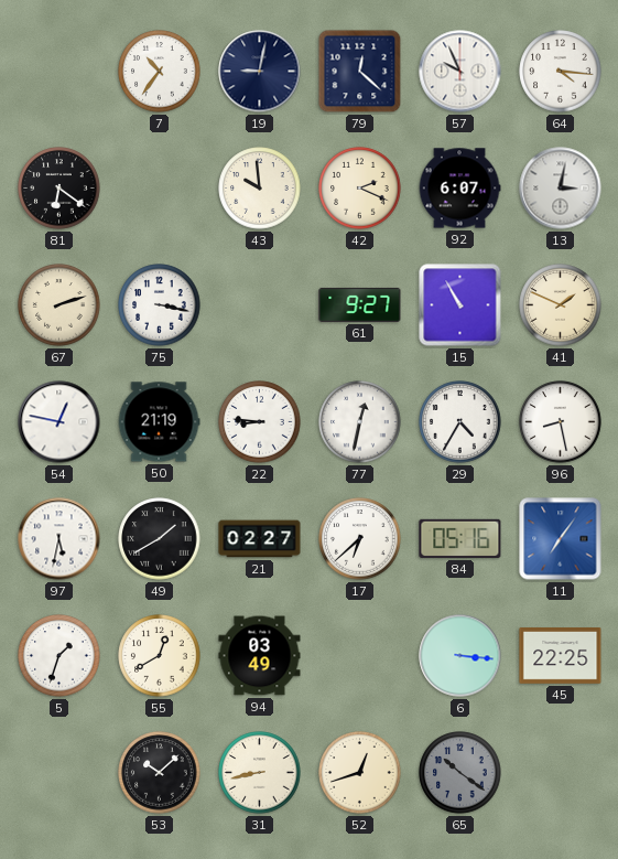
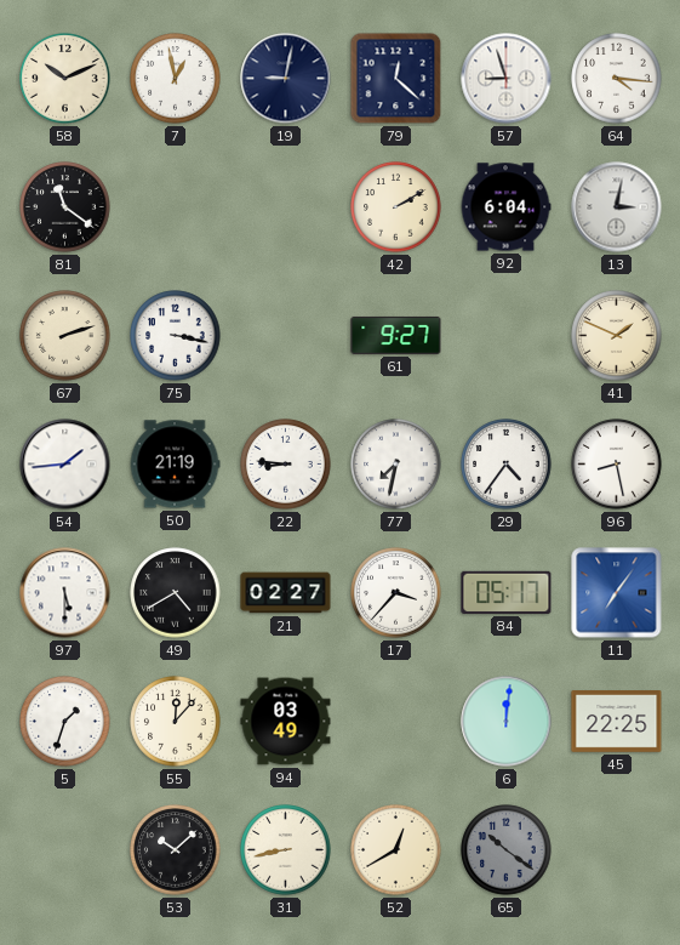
58: none -> 10:11 (65, 79)
7: 10:36 -> 12:58 (176, 79)
57: 9:56 -> 8:57 (507, 79)
81: 6:21 -> 11:21 (65, 207)
43: 9:59 -> none (260, 189)
42: 2:19 -> 2:10 (396, 207)
92: 6:07 -> 6:04 (505, 207)
15: 10:55 -> none (460, 305)
54: 12:47 -> 1:44 (65, 465)
77: 12:32 -> 7:32 (396, 465)
29: 4:35 -> 4:36 (507, 465)
97: 5:32 -> 5:30 (65, 593)
49: 1:40 -> 4:40 (176, 593)
17: 6:38 -> 3:37 (396, 593)
84: 05:16 -> 05:17 (507, 592)
55: 12:40 -> 12:07 (176, 722)
6: 3:16 -> 12:01 (507, 722)
52: 12:42 -> 12:40 (396, 850)
